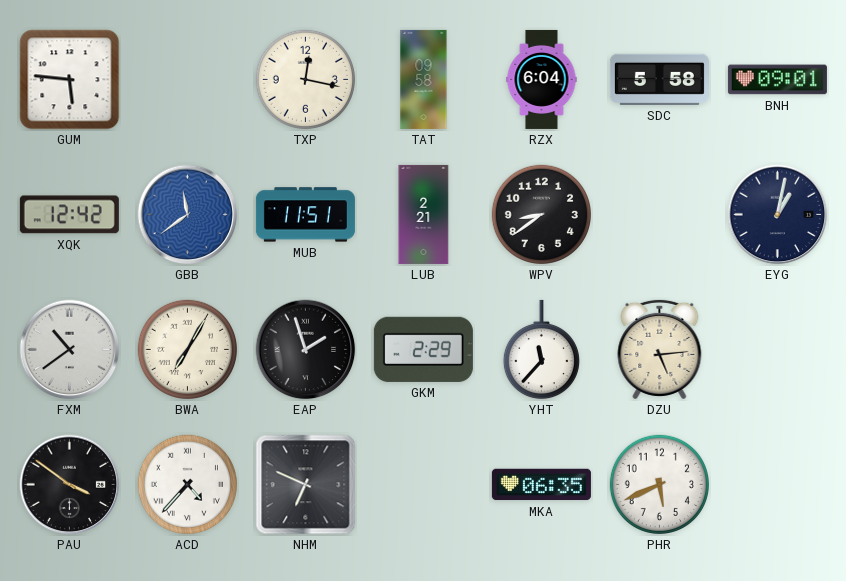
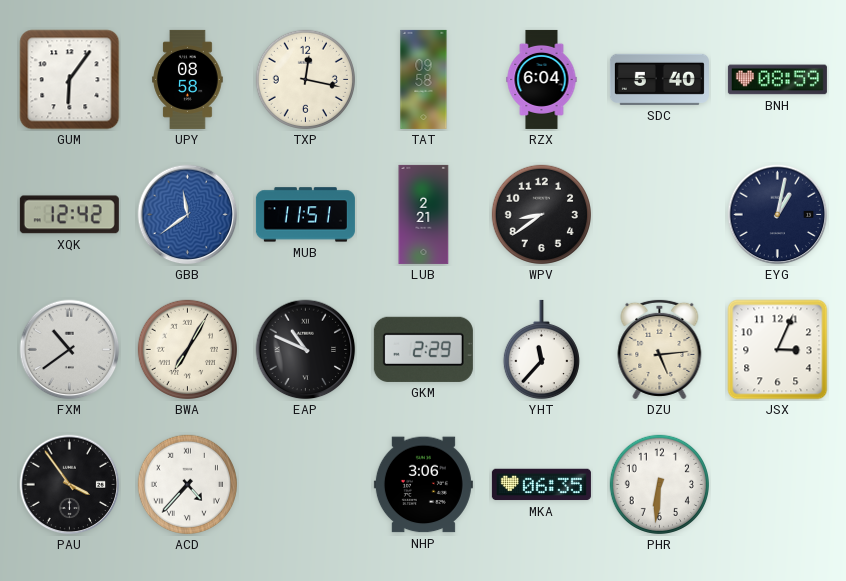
GUM: 5:46 -> 6:06 (70, 80)
UPY: none -> 08:58 (188, 79)
SDC: 5:58 -> 5:40 (659, 79)
BNH: 09:01 -> 08:59 (777, 80)
EAP: 1:57 -> 10:49 (306, 350)
JSX: none -> 3:04 (778, 350)
PAU: 3:51 -> 3:54 (70, 485)
NHM: 6:49 -> none (306, 485)
NHP: none -> 3:06 (423, 485)
PHR: 5:41 -> 6:31 (659, 484)
